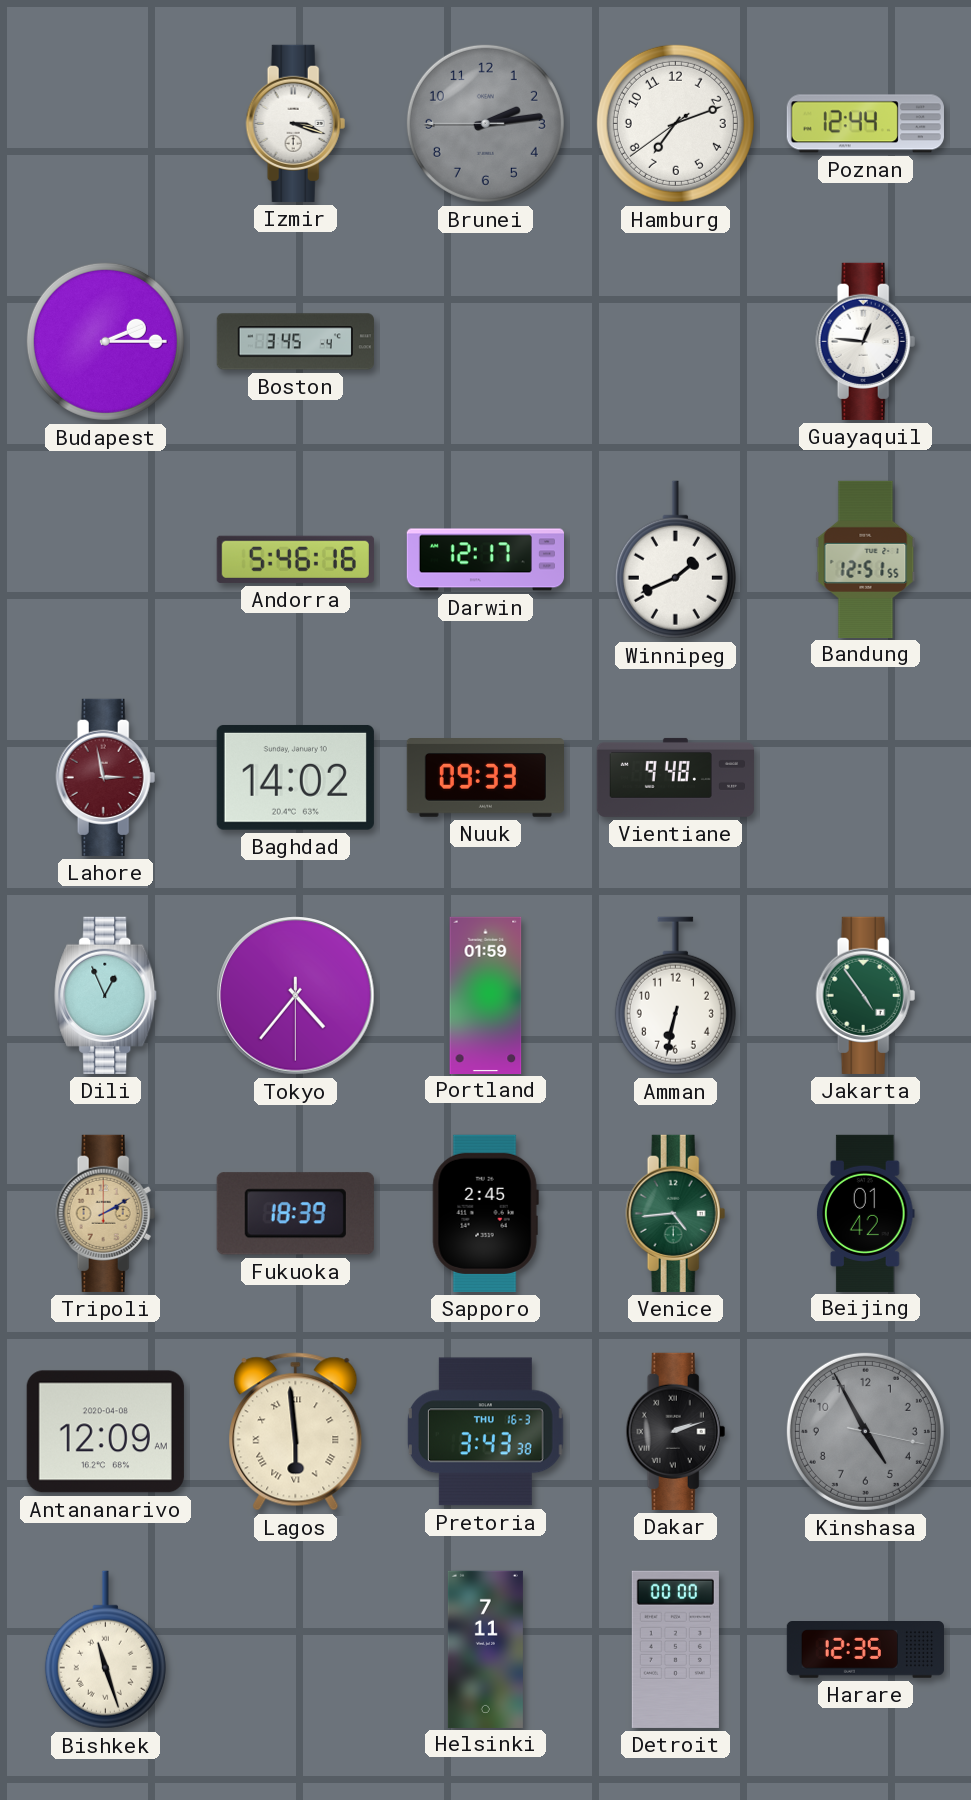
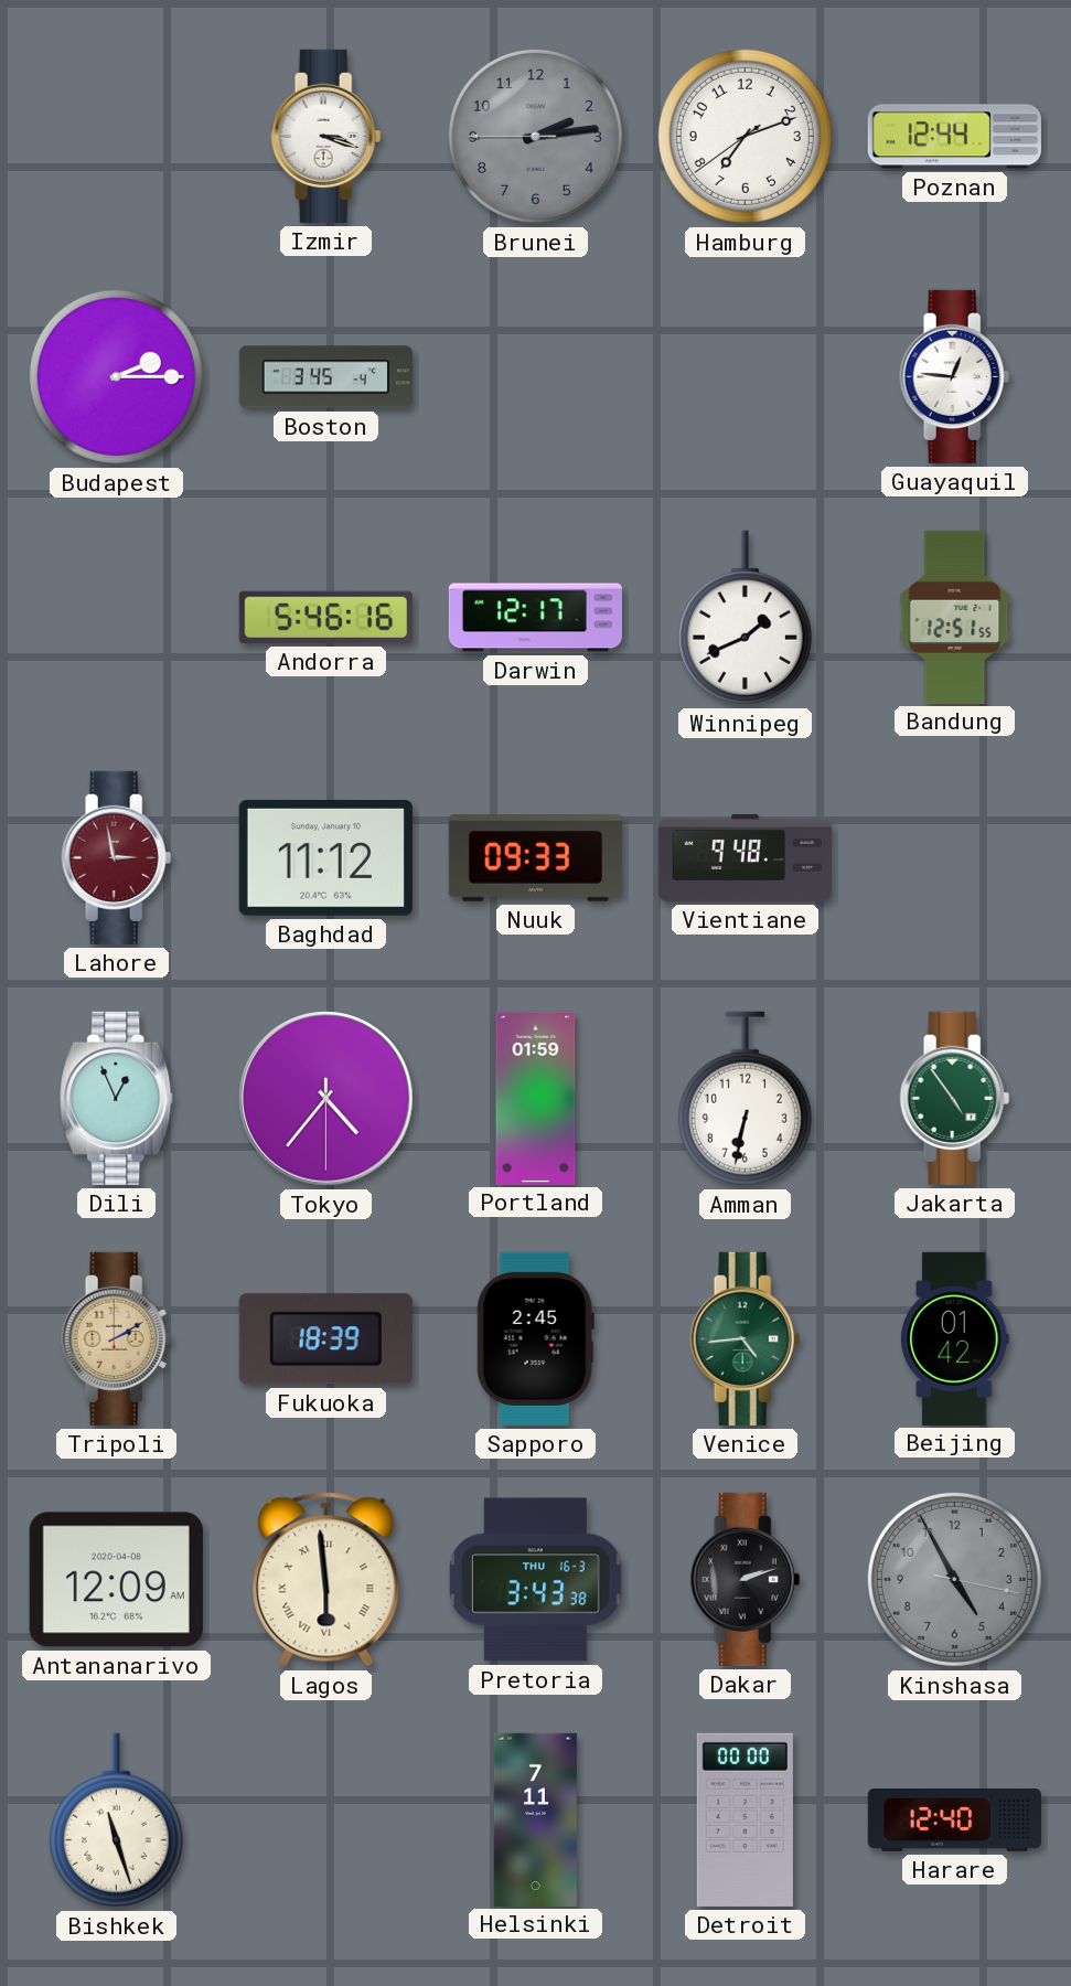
Baghdad: 14:02 -> 11:12 (325, 857)
Harare: 12:35 -> 12:40 (954, 1820)
